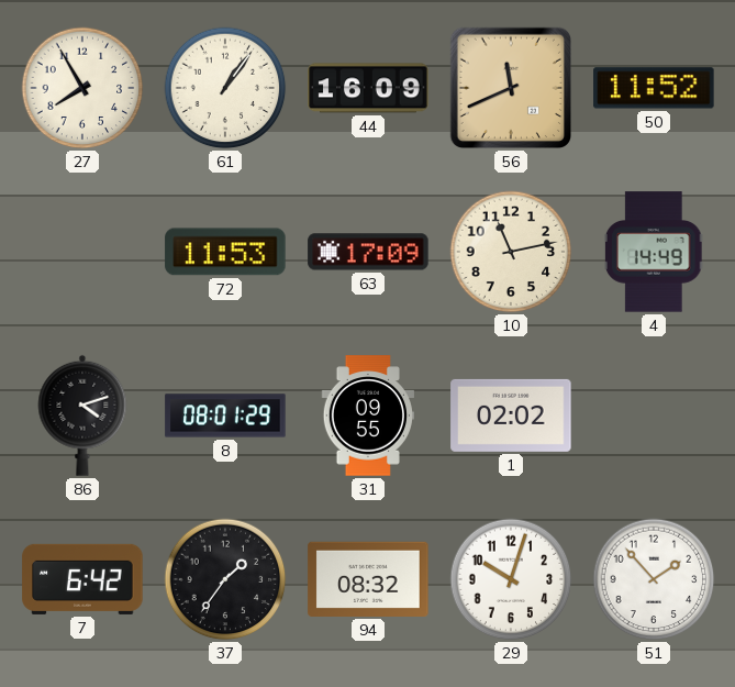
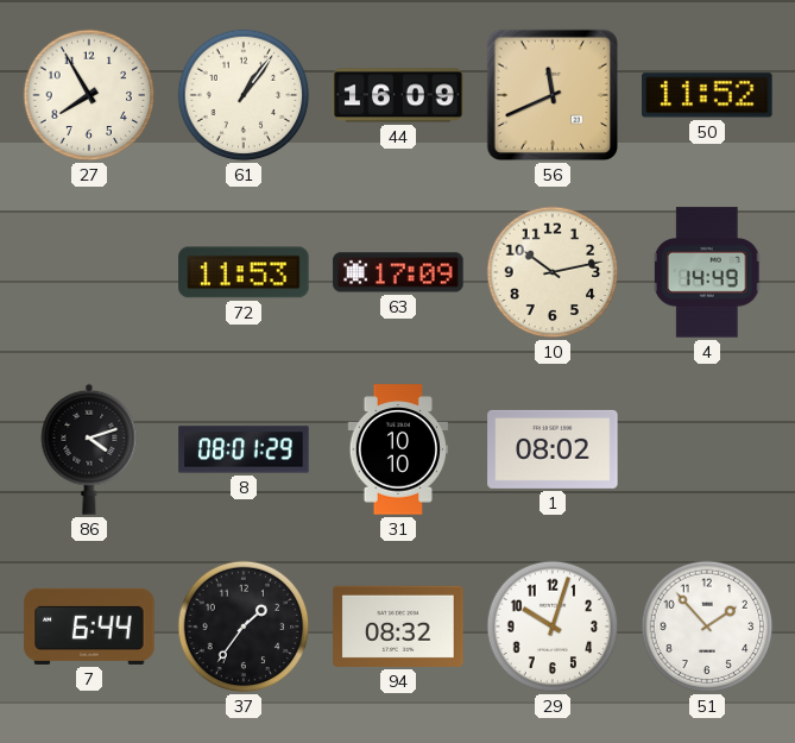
10: 11:13 -> 10:13 (553, 272)
31: 09:55 -> 10:10 (397, 449)
1: 02:02 -> 08:02 (553, 449)
7: 6:42 -> 6:44 (89, 626)
